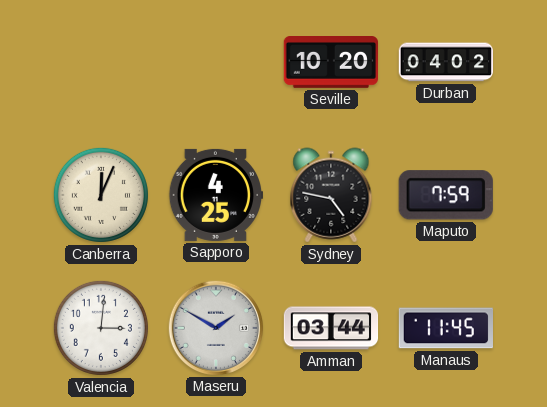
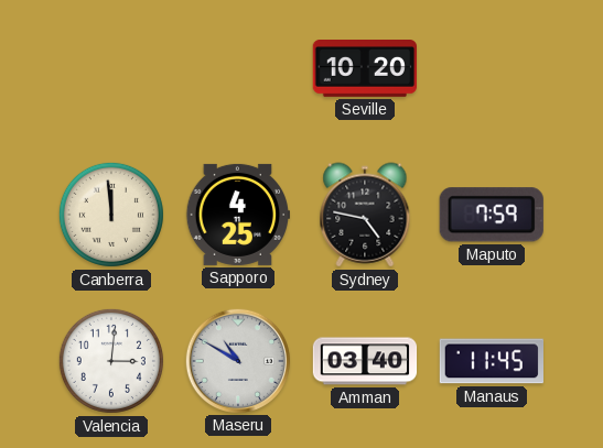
Durban: 04:02 -> none (445, 62)
Canberra: 12:04 -> 11:59 (111, 215)
Maseru: 1:50 -> 10:50 (237, 360)
Amman: 03:44 -> 03:40 (365, 361)
